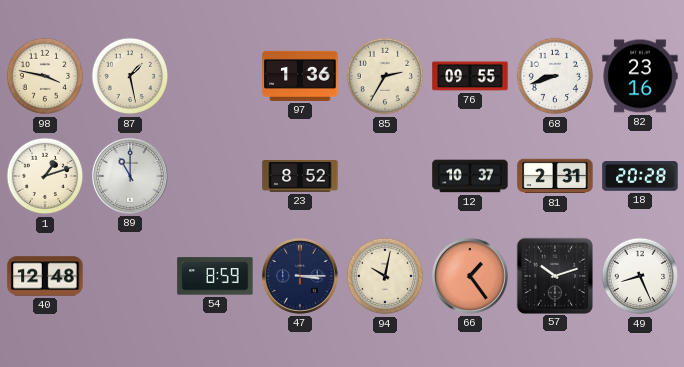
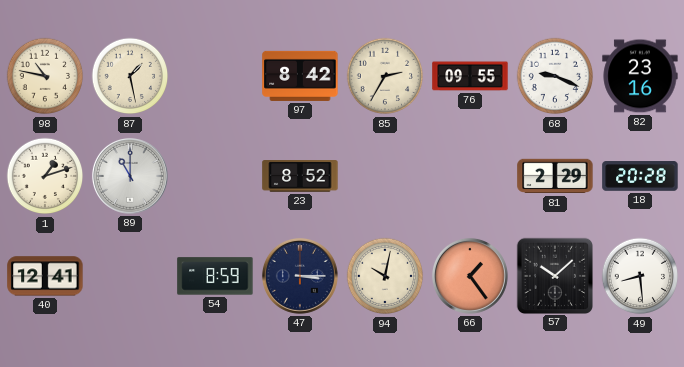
98: 3:47 -> 10:47 (45, 76)
97: 1:36 -> 8:42 (300, 76)
68: 8:42 -> 9:19 (555, 76)
12: 10:37 -> none (470, 176)
81: 2:31 -> 2:29 (555, 176)
40: 12:48 -> 12:41 (45, 276)
57: 10:12 -> 10:08 (554, 275)
49: 8:26 -> 8:29 (640, 276)
